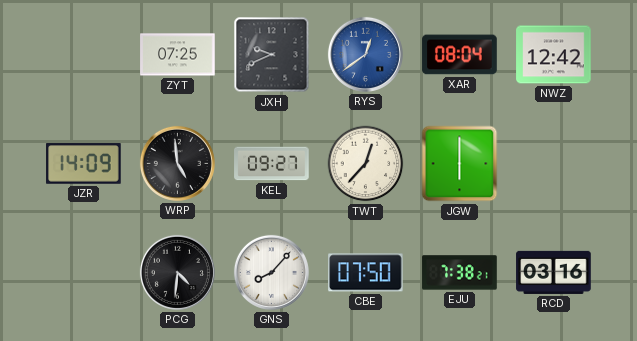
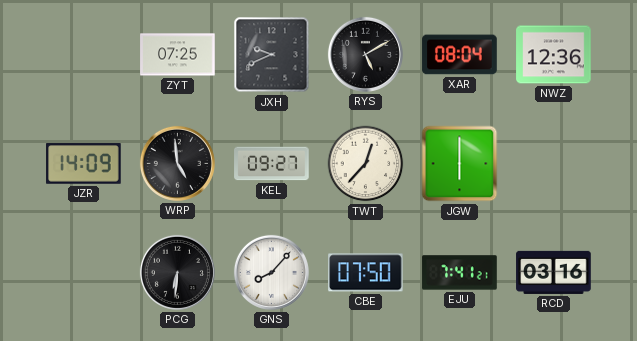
RYS: 12:39 -> 5:10 (365, 54)
RYS dial: blue -> black (365, 54)
NWZ: 12:42 -> 12:36 (554, 55)
PCG: 4:31 -> 6:31 (177, 272)
EJU: 7:38 -> 7:41 (460, 273)
